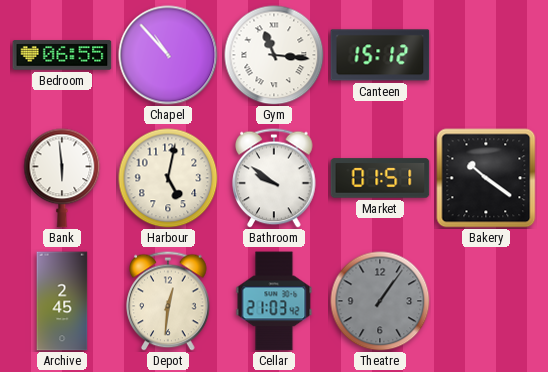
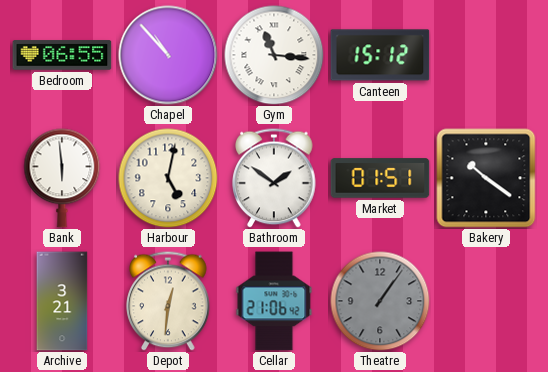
Bathroom: 9:51 -> 1:51 (274, 178)
Archive: 2:45 -> 3:21 (62, 301)
Cellar: 21:03 -> 21:06 (274, 301)
